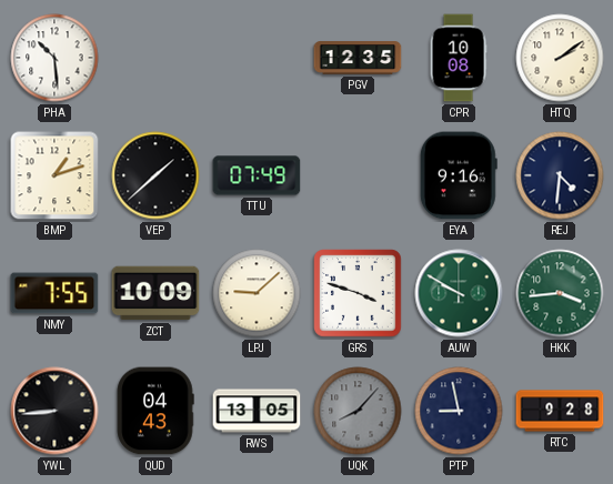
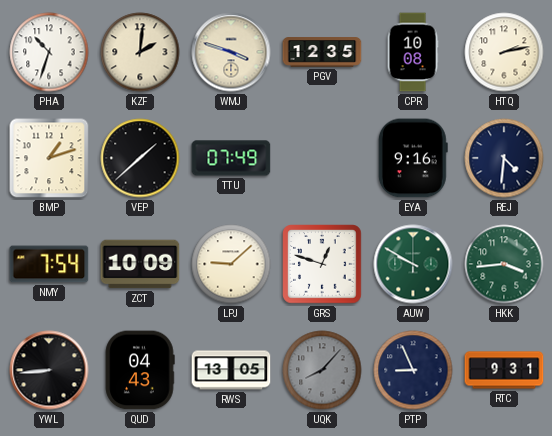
PHA: 10:29 -> 10:33 (49, 52)
KZF: none -> 2:01 (140, 52)
WMJ: none -> 3:48 (231, 52)
HTQ: 2:09 -> 2:13 (504, 52)
NMY: 7:55 -> 7:54 (49, 264)
GRS: 3:48 -> 12:48 (322, 264)
PTP: 8:58 -> 8:56 (413, 370)
RTC: 9:28 -> 9:31 (504, 370)
